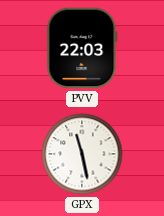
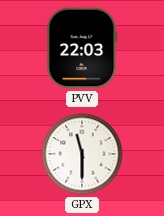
GPX: 11:28 -> 11:30 (82, 154)
